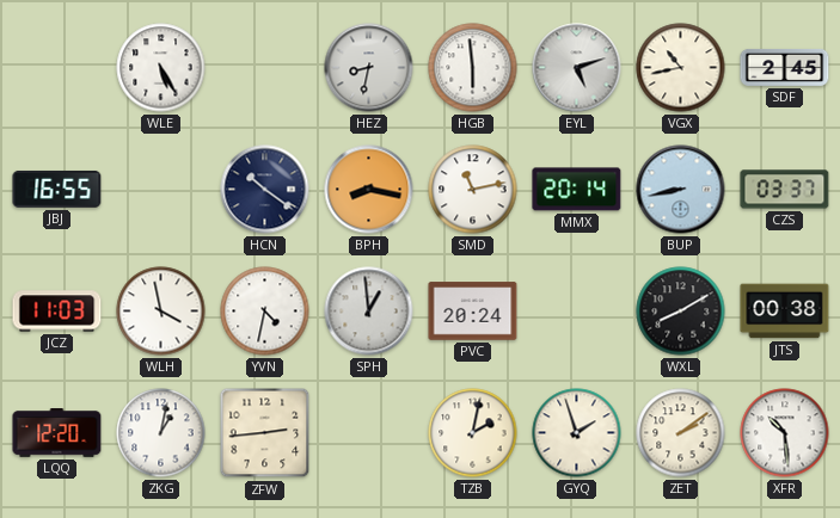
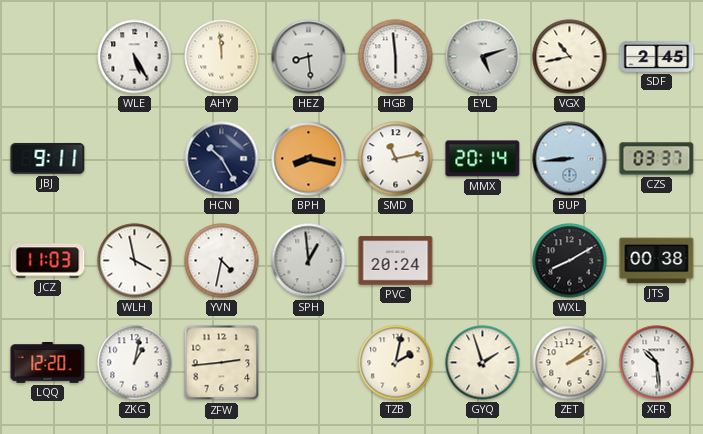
AHY: none -> 11:59 (222, 57)
HEZ: 8:32 -> 8:29 (309, 57)
JBJ: 16:55 -> 9:11 (48, 159)
HCN: 10:21 -> 10:25 (222, 159)
BUP: 8:43 -> 8:44 (570, 159)
